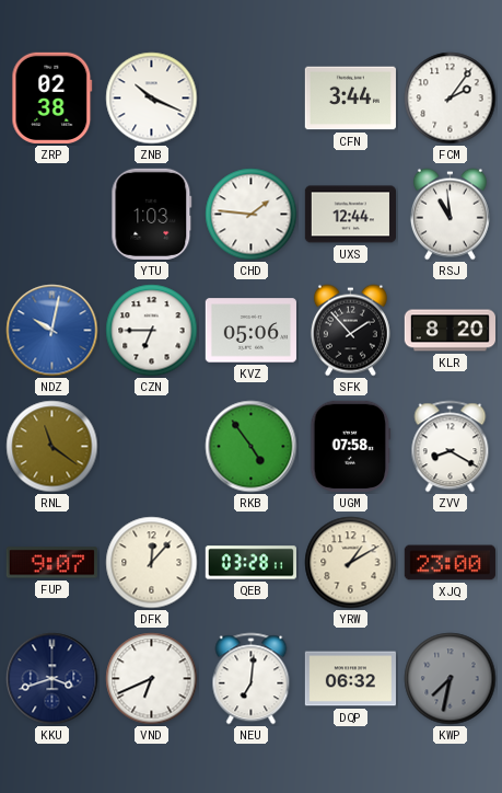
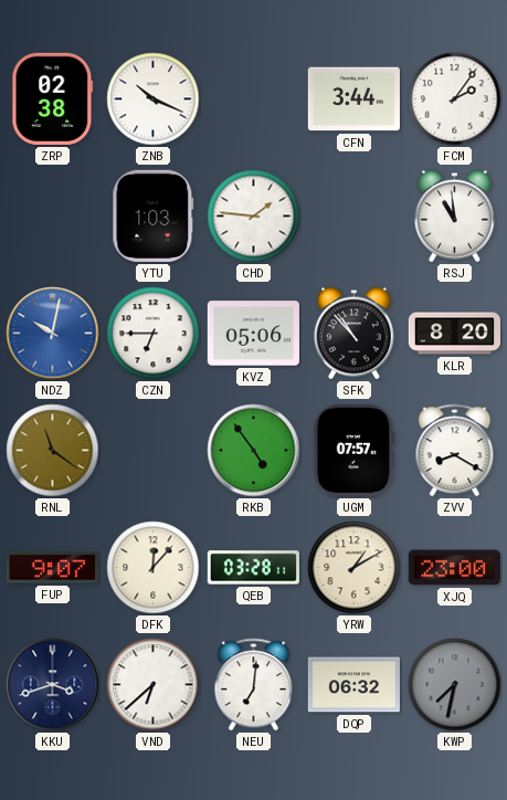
UXS: 12:44 -> none (350, 215)
SFK: 1:53 -> 10:53 (353, 334)
UGM: 07:58 -> 07:57 (355, 450)
VND: 6:41 -> 6:38 (154, 685)
